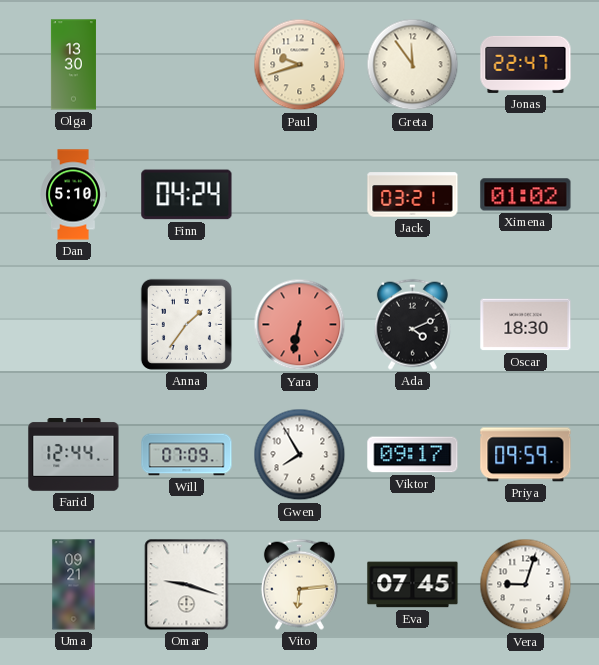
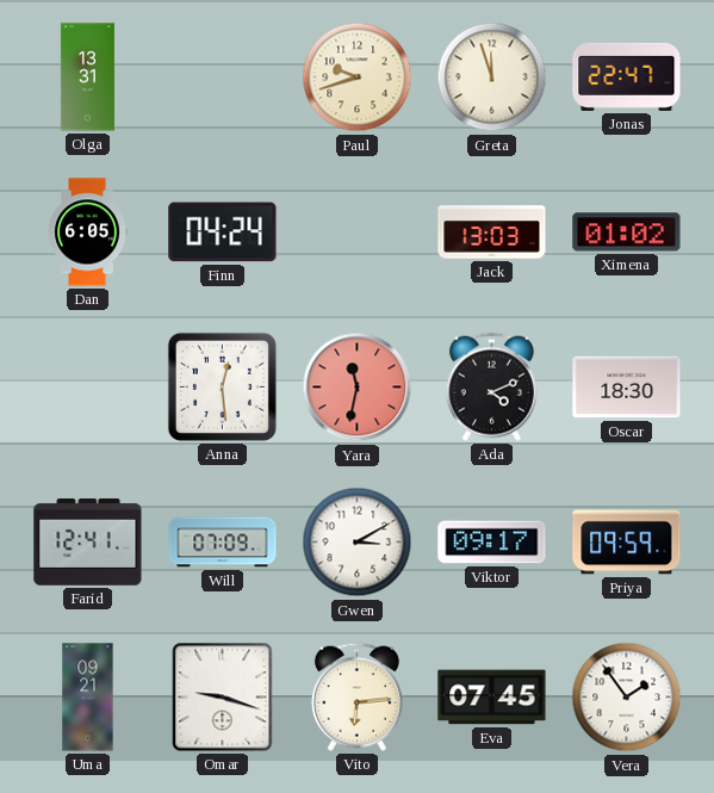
Olga: 13:30 -> 13:31 (87, 78)
Greta: 11:54 -> 11:57 (492, 78)
Dan: 5:10 -> 6:05 (87, 233)
Jack: 03:21 -> 13:03 (492, 233)
Anna: 1:36 -> 12:29 (222, 386)
Yara: 6:32 -> 11:32 (358, 388)
Farid: 12:44 -> 12:41 (88, 543)
Gwen: 7:55 -> 3:10 (358, 543)
Vera: 9:03 -> 1:54 (627, 698)
